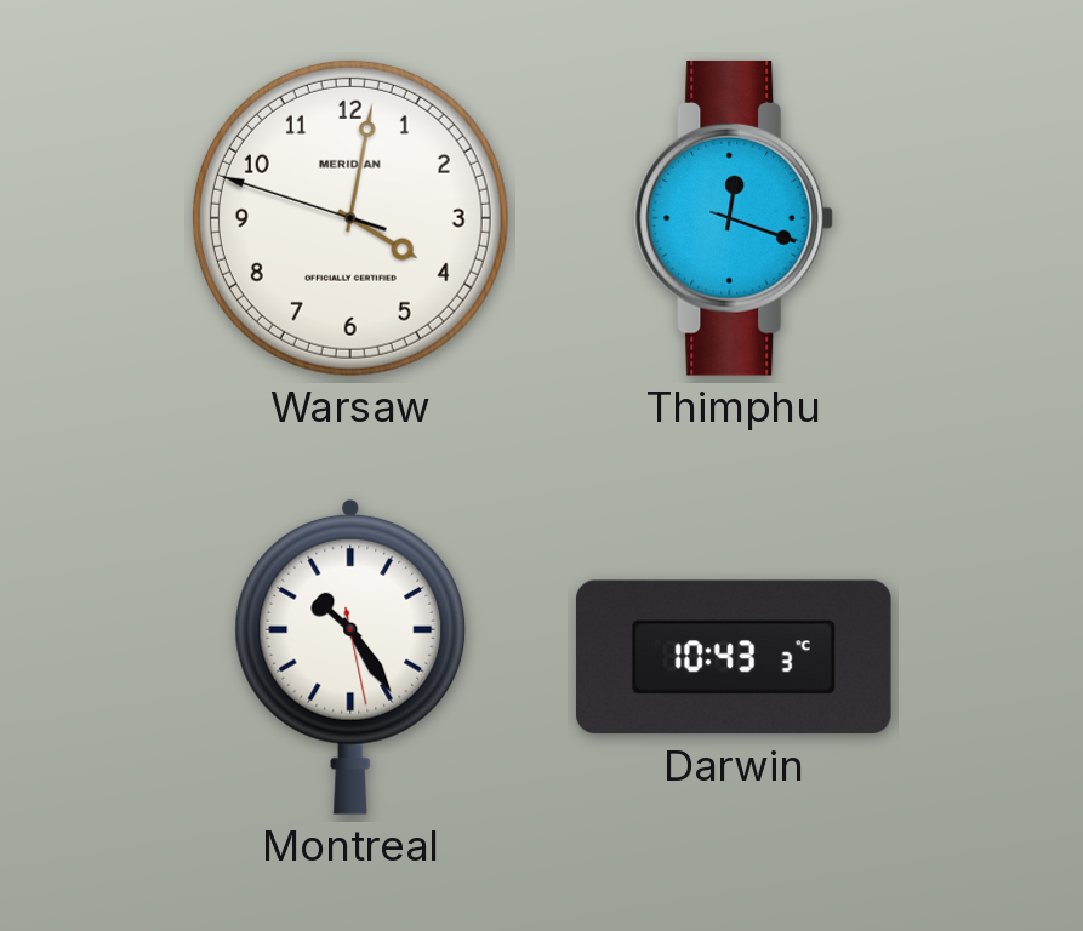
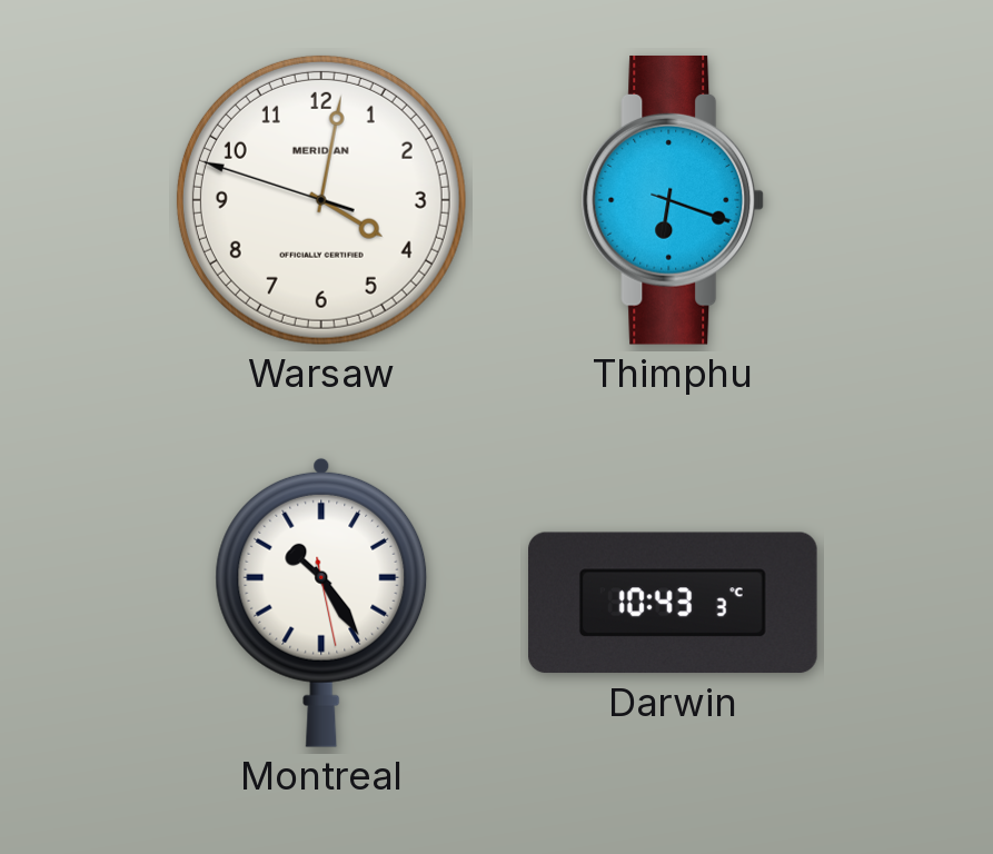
Thimphu: 12:18 -> 6:18 (673, 200)
